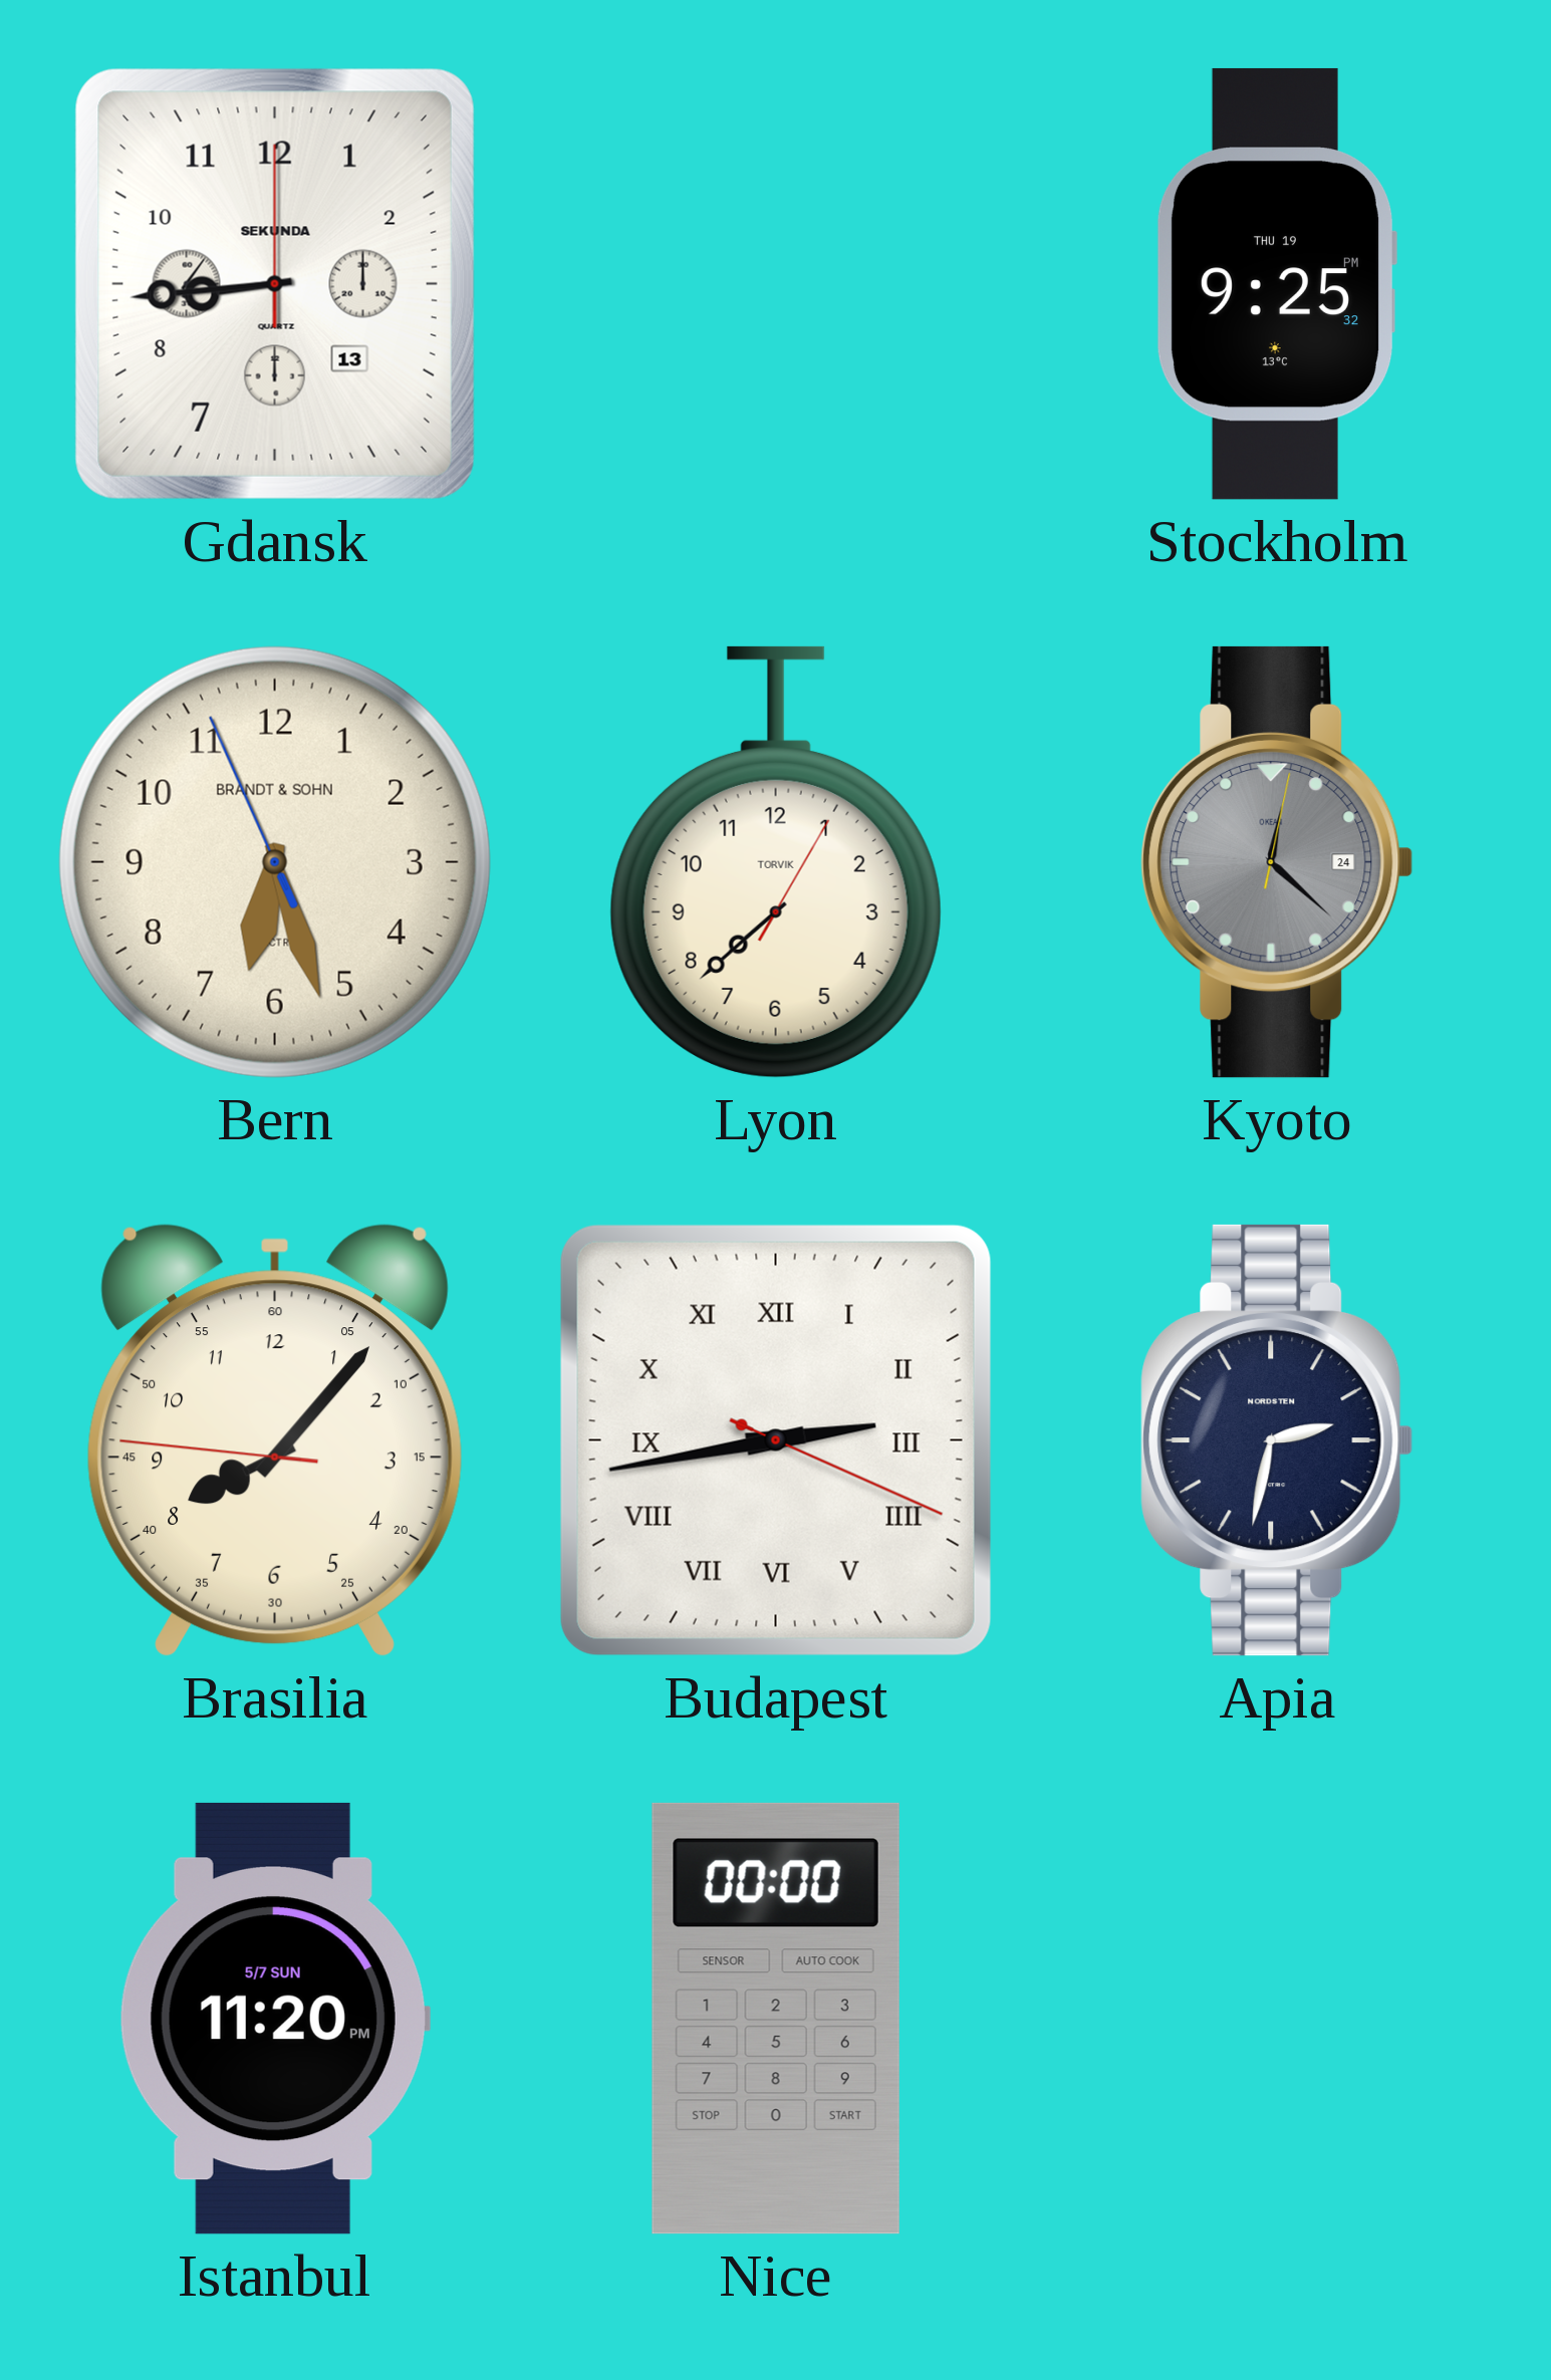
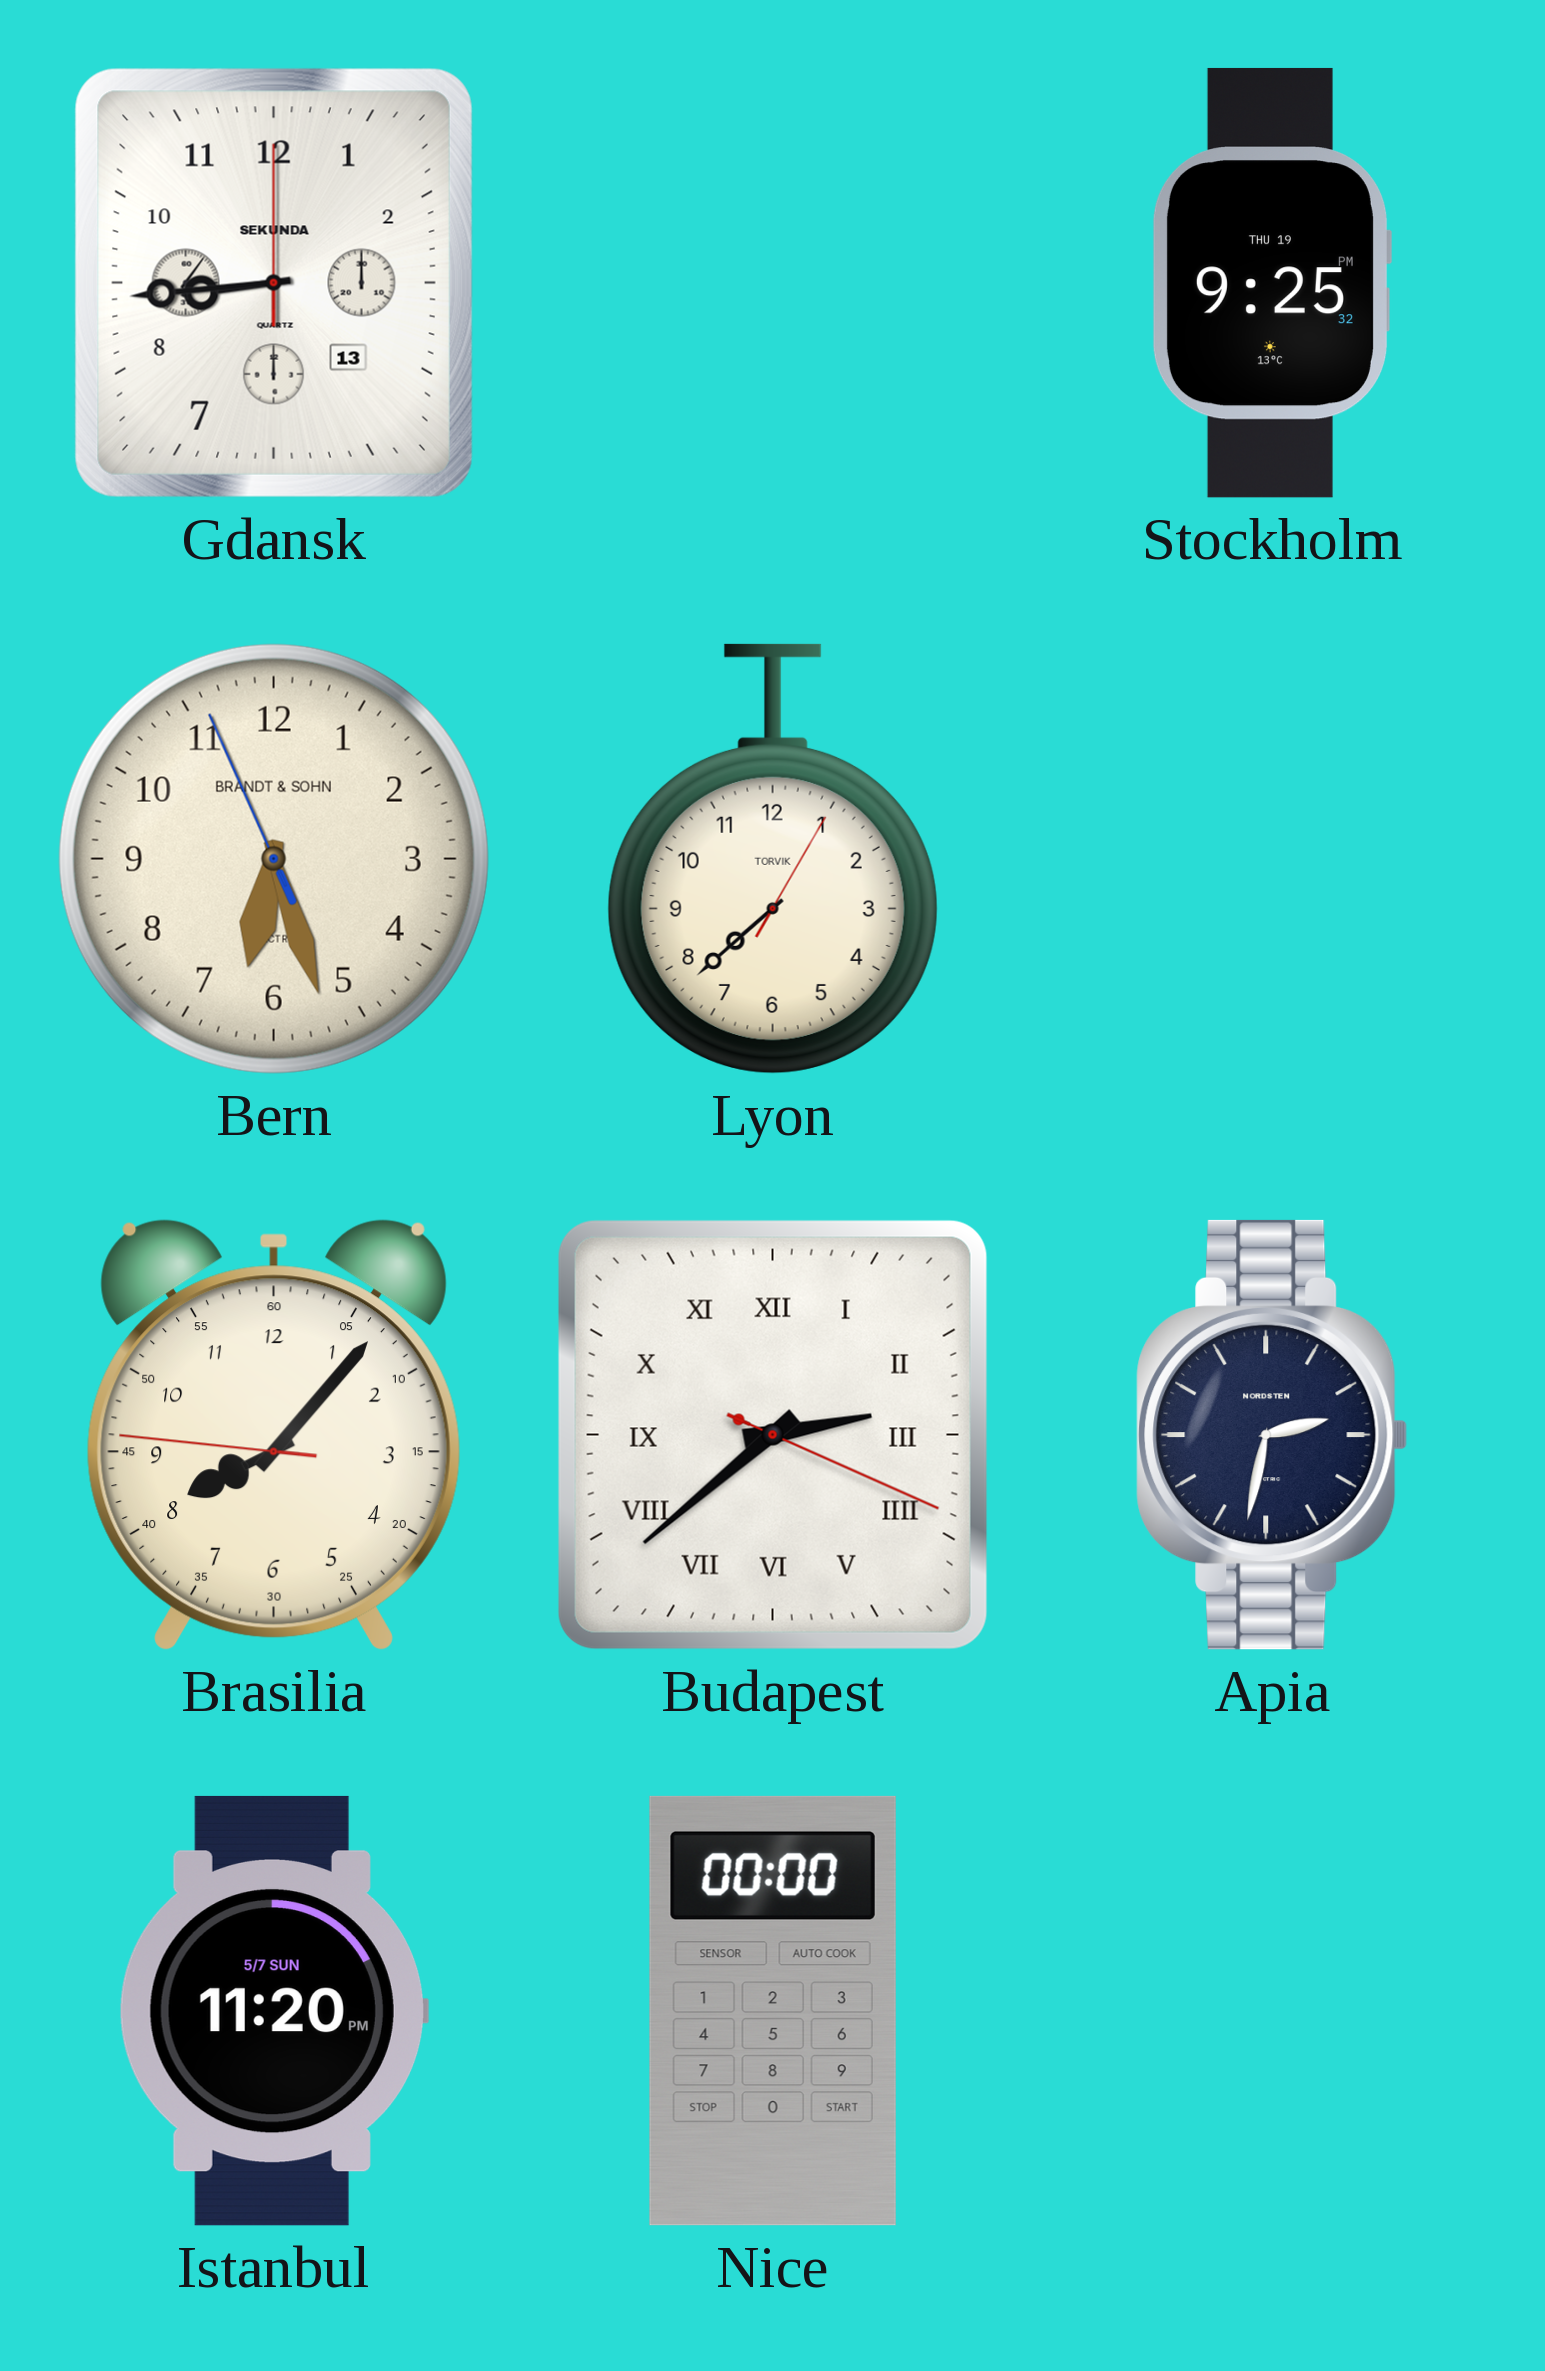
Kyoto: 12:22 -> none (1277, 862)
Budapest: 2:43 -> 2:38 (773, 1435)
